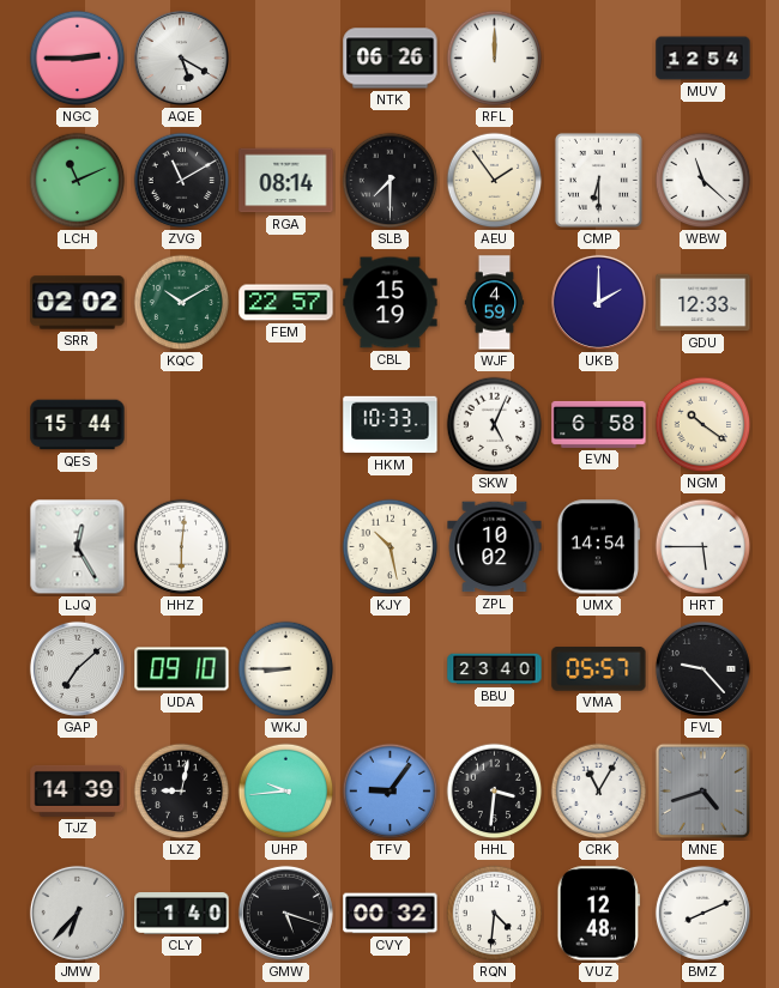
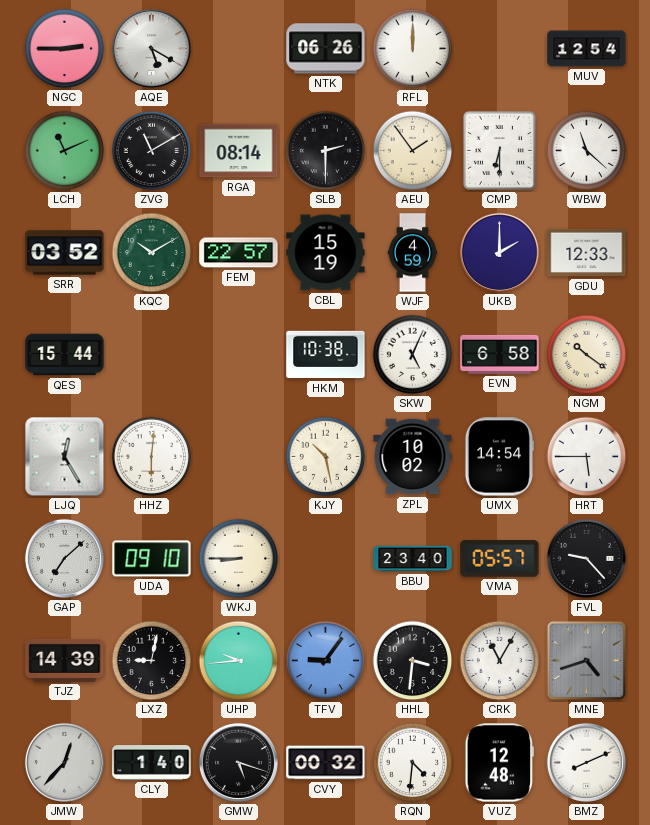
SLB: 7:30 -> 2:30 (326, 151)
SRR: 02:02 -> 03:52 (65, 253)
HKM: 10:33 -> 10:38 (326, 355)
JMW: 6:37 -> 12:37 (64, 762)
